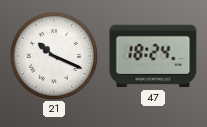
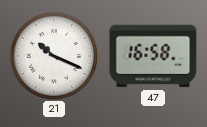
47: 18:24 -> 16:58 (153, 56)
